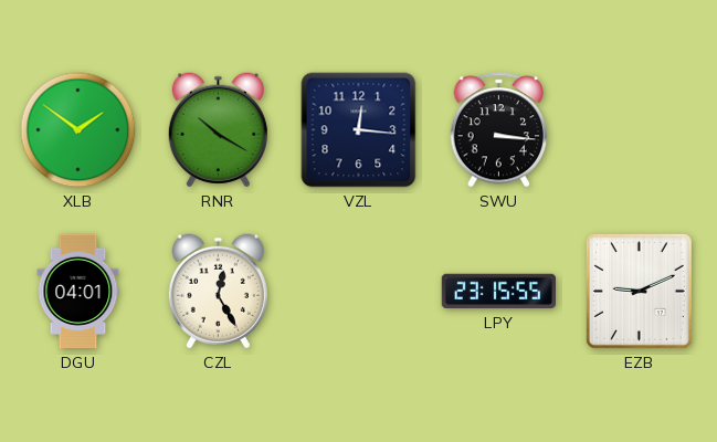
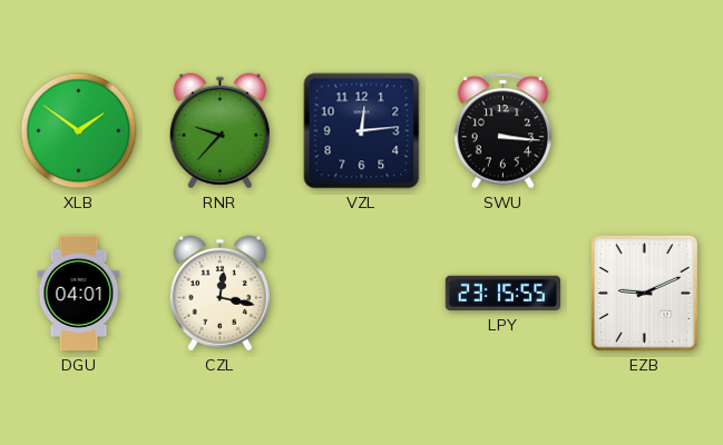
RNR: 10:20 -> 9:37 (219, 131)
VZL: 12:16 -> 12:14 (362, 131)
CZL: 12:25 -> 12:17 (219, 294)
